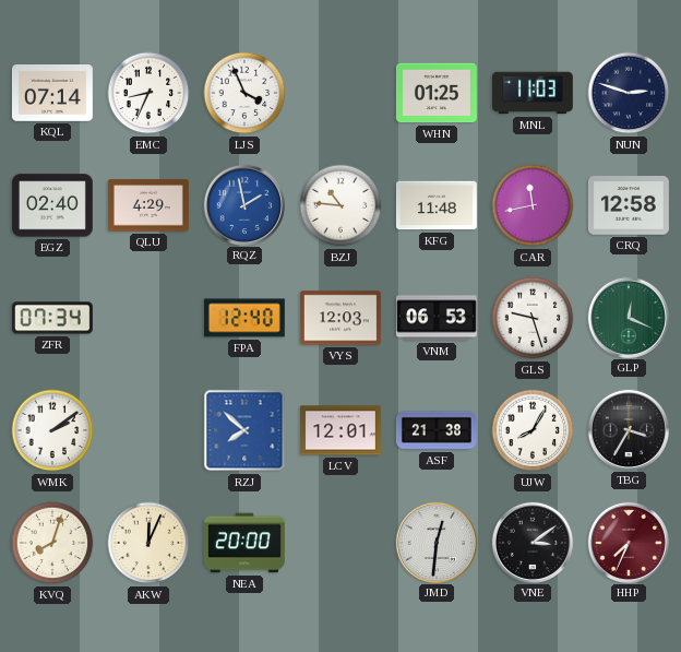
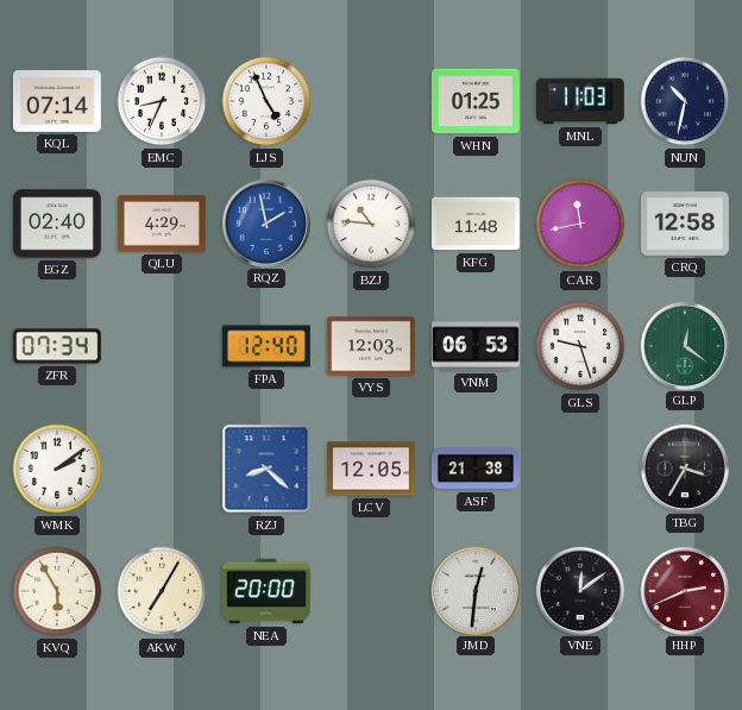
LJS: 3:56 -> 4:56 (266, 101)
NUN: 2:48 -> 10:32 (685, 101)
GLP: 12:19 -> 12:21 (684, 345)
RZJ: 7:52 -> 8:22 (266, 469)
LCV: 12:01 -> 12:05 (371, 469)
UJW: 8:05 -> none (533, 430)
KVQ: 8:03 -> 5:55 (57, 591)
AKW: 12:04 -> 7:05 (162, 591)
VNE: 3:09 -> 12:09 (579, 590)
HHP: 7:34 -> 2:41 (684, 590)
